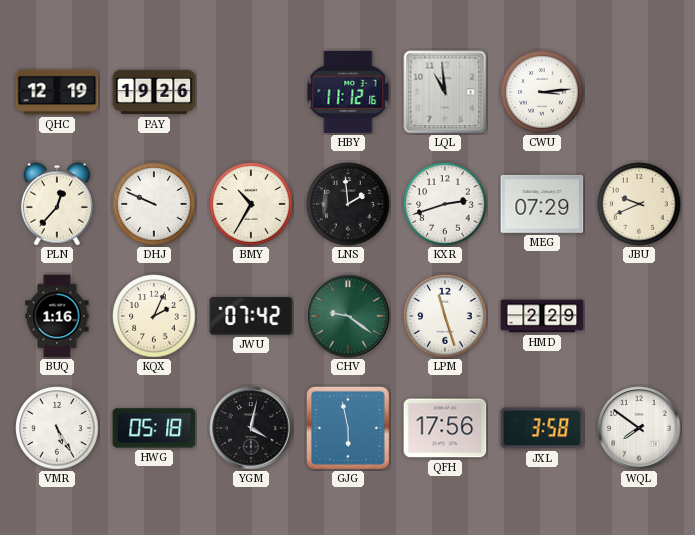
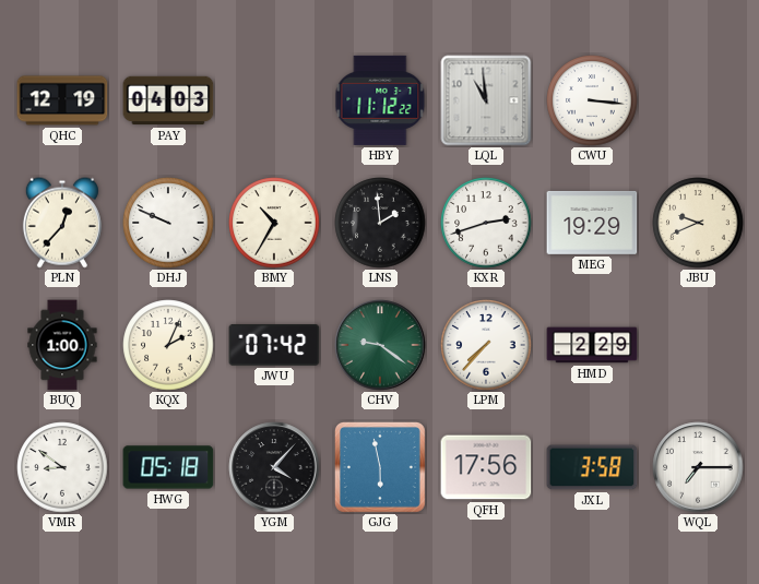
PAY: 19:26 -> 04:03 (168, 100)
HBY: 11:12:16 -> 11:12:22 (380, 100)
CWU: 3:14 -> 3:16 (592, 100)
MEG: 07:29 -> 19:29 (592, 223)
BUQ: 1:16 -> 1:00 (62, 345)
LPM: 11:27 -> 7:37 (486, 345)
VMR: 5:25 -> 8:51 (62, 467)
YGM: 4:02 -> 4:07 (274, 467)
WQL: 7:51 -> 7:15 (698, 467)
